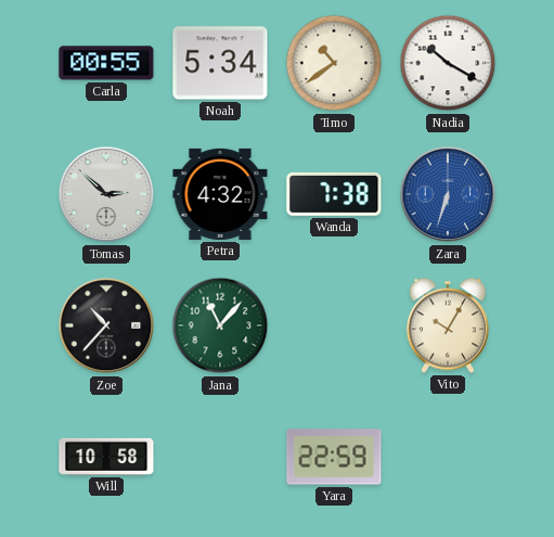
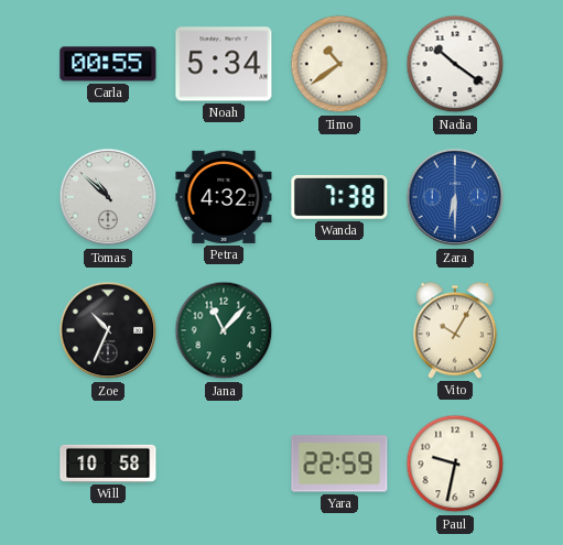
Nadia: 10:20 -> 10:21 (455, 64)
Tomas: 2:52 -> 10:52 (108, 197)
Zara: 6:33 -> 6:30 (455, 197)
Zoe: 10:37 -> 10:34 (108, 330)
Paul: none -> 9:32 (455, 464)
